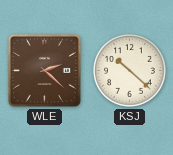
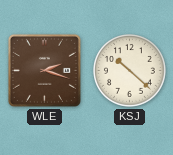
WLE: 2:22 -> 2:18 (44, 70)
